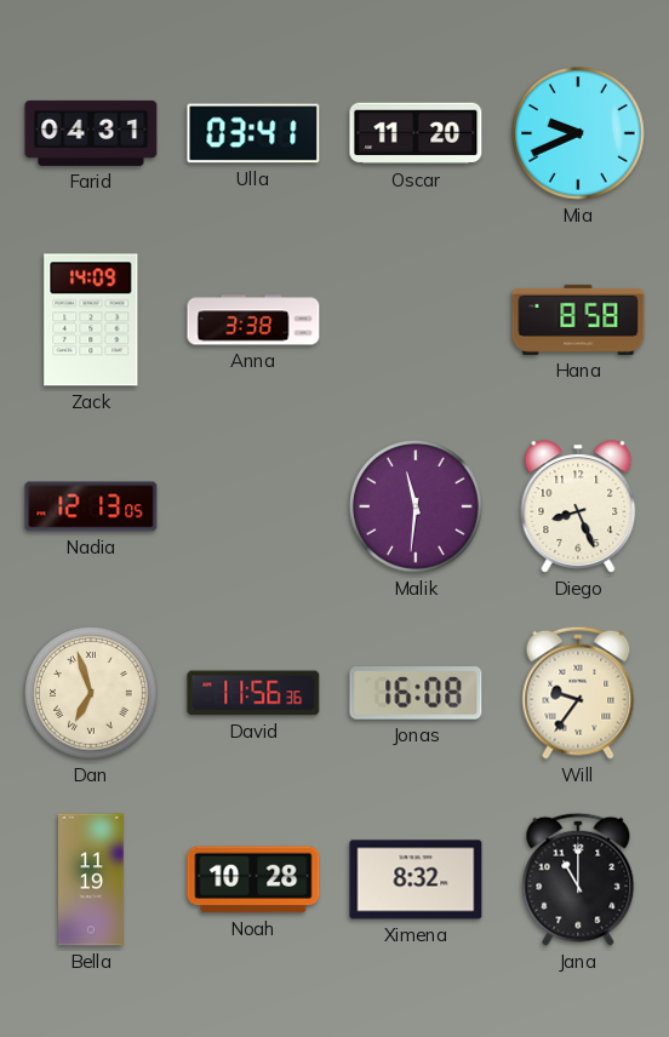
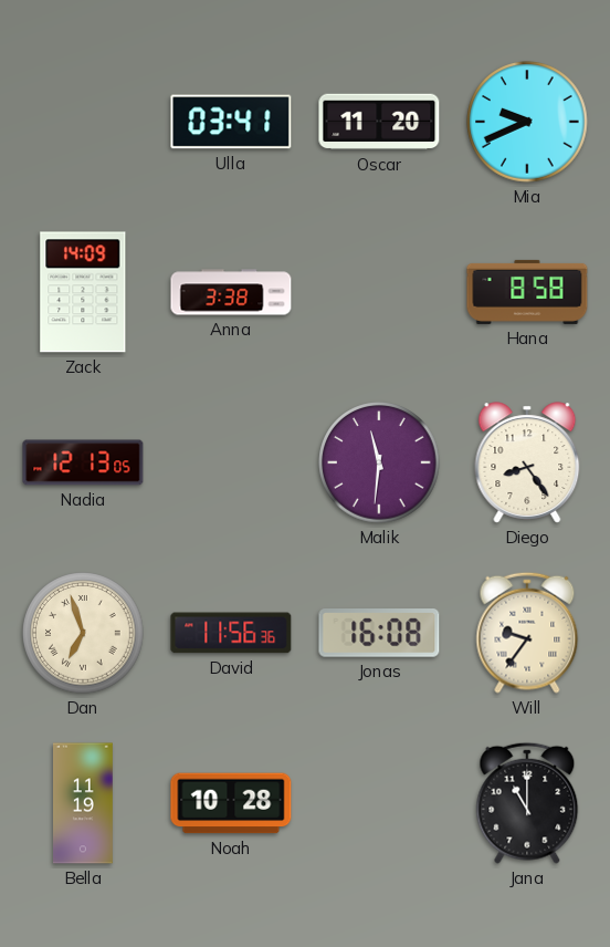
Farid: 04:31 -> none (91, 133)
Diego: 8:26 -> 8:24 (527, 462)
Ximena: 8:32 -> none (416, 880)
